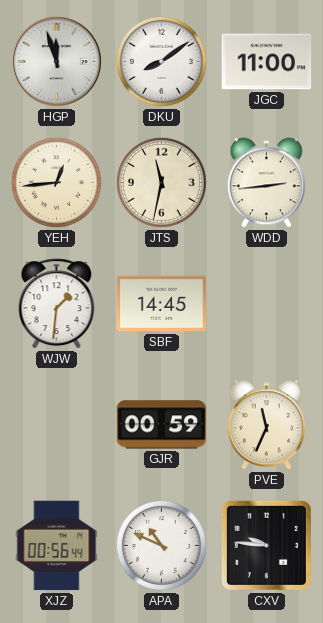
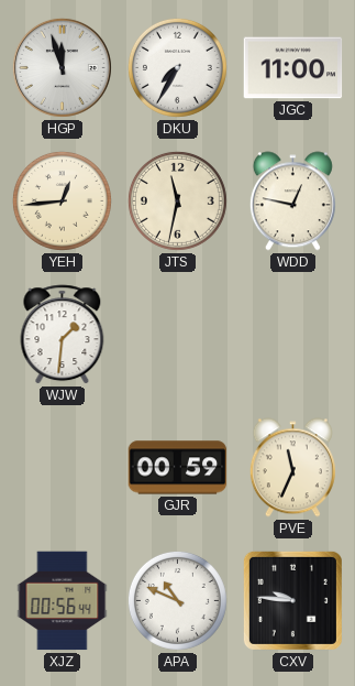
DKU: 8:09 -> 7:35 (177, 67)
WDD: 2:44 -> 12:47 (292, 202)
SBF: 14:45 -> none (162, 304)
